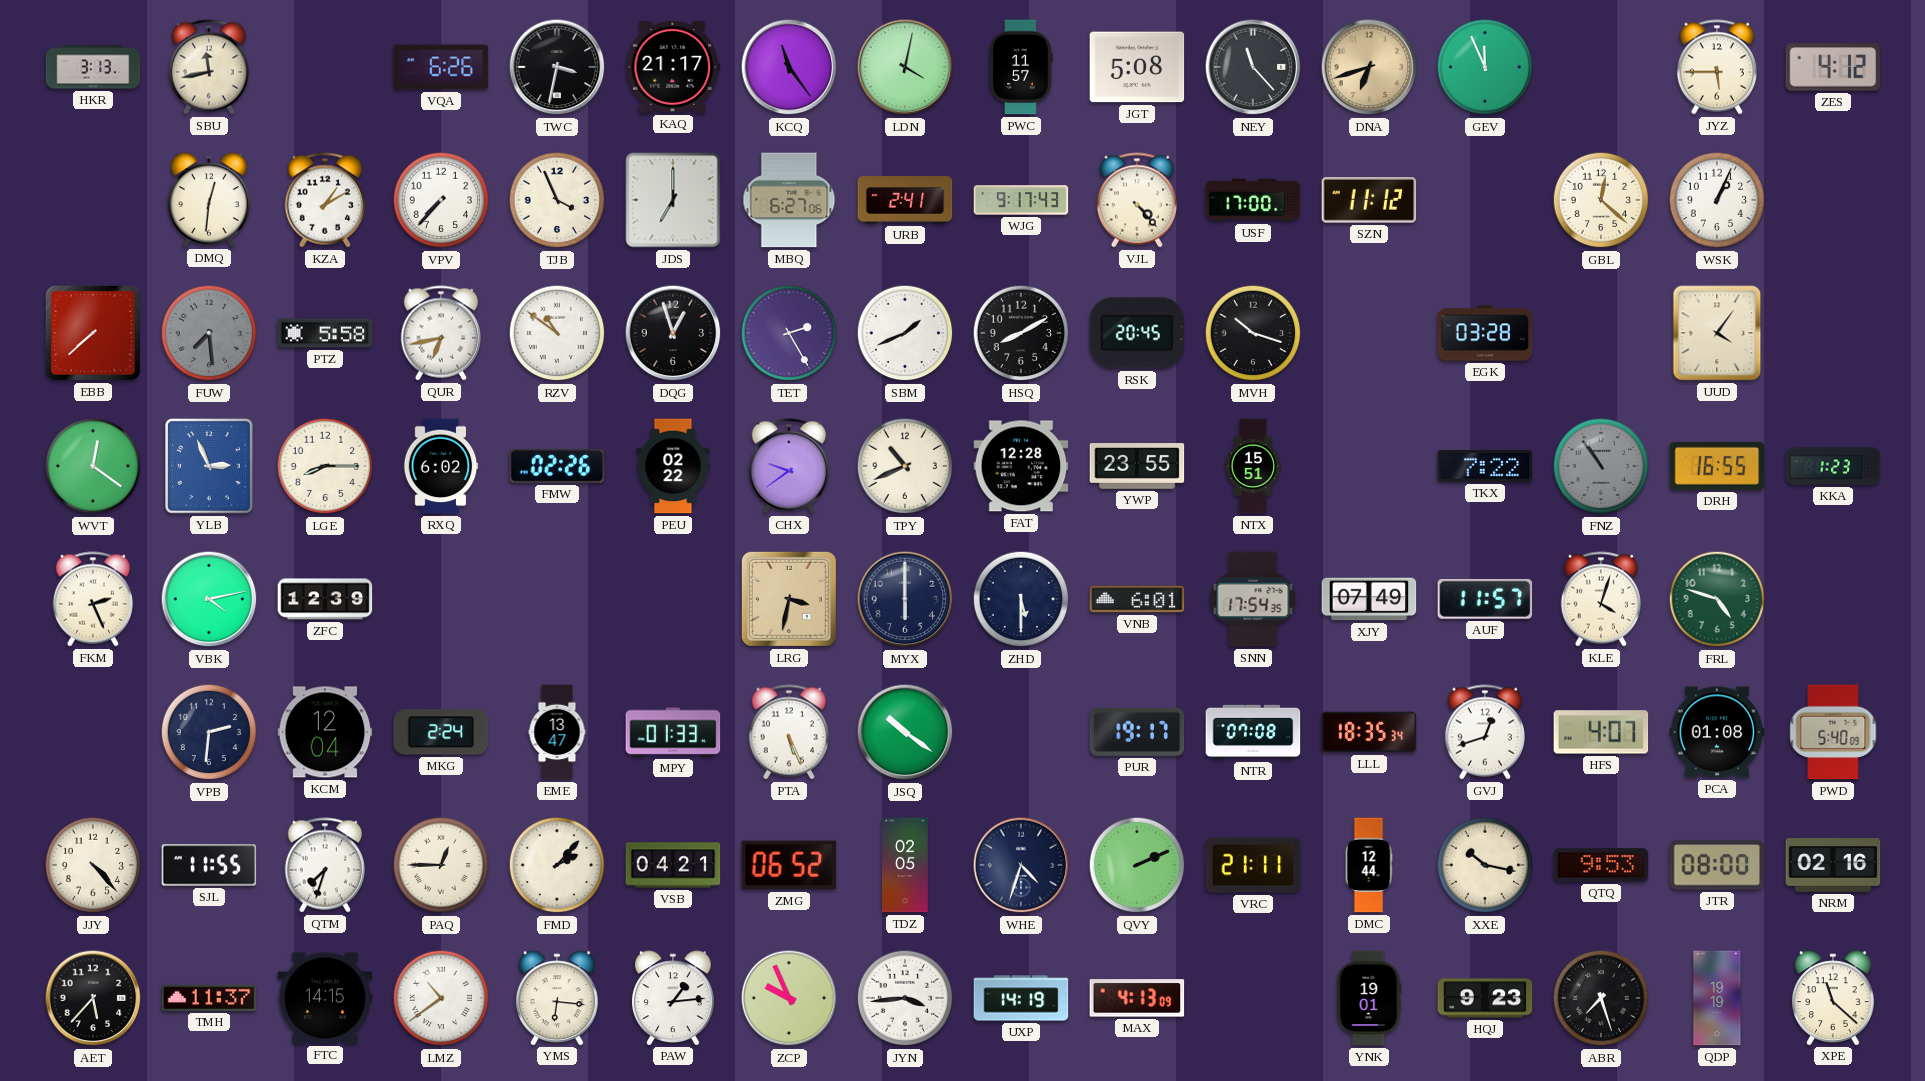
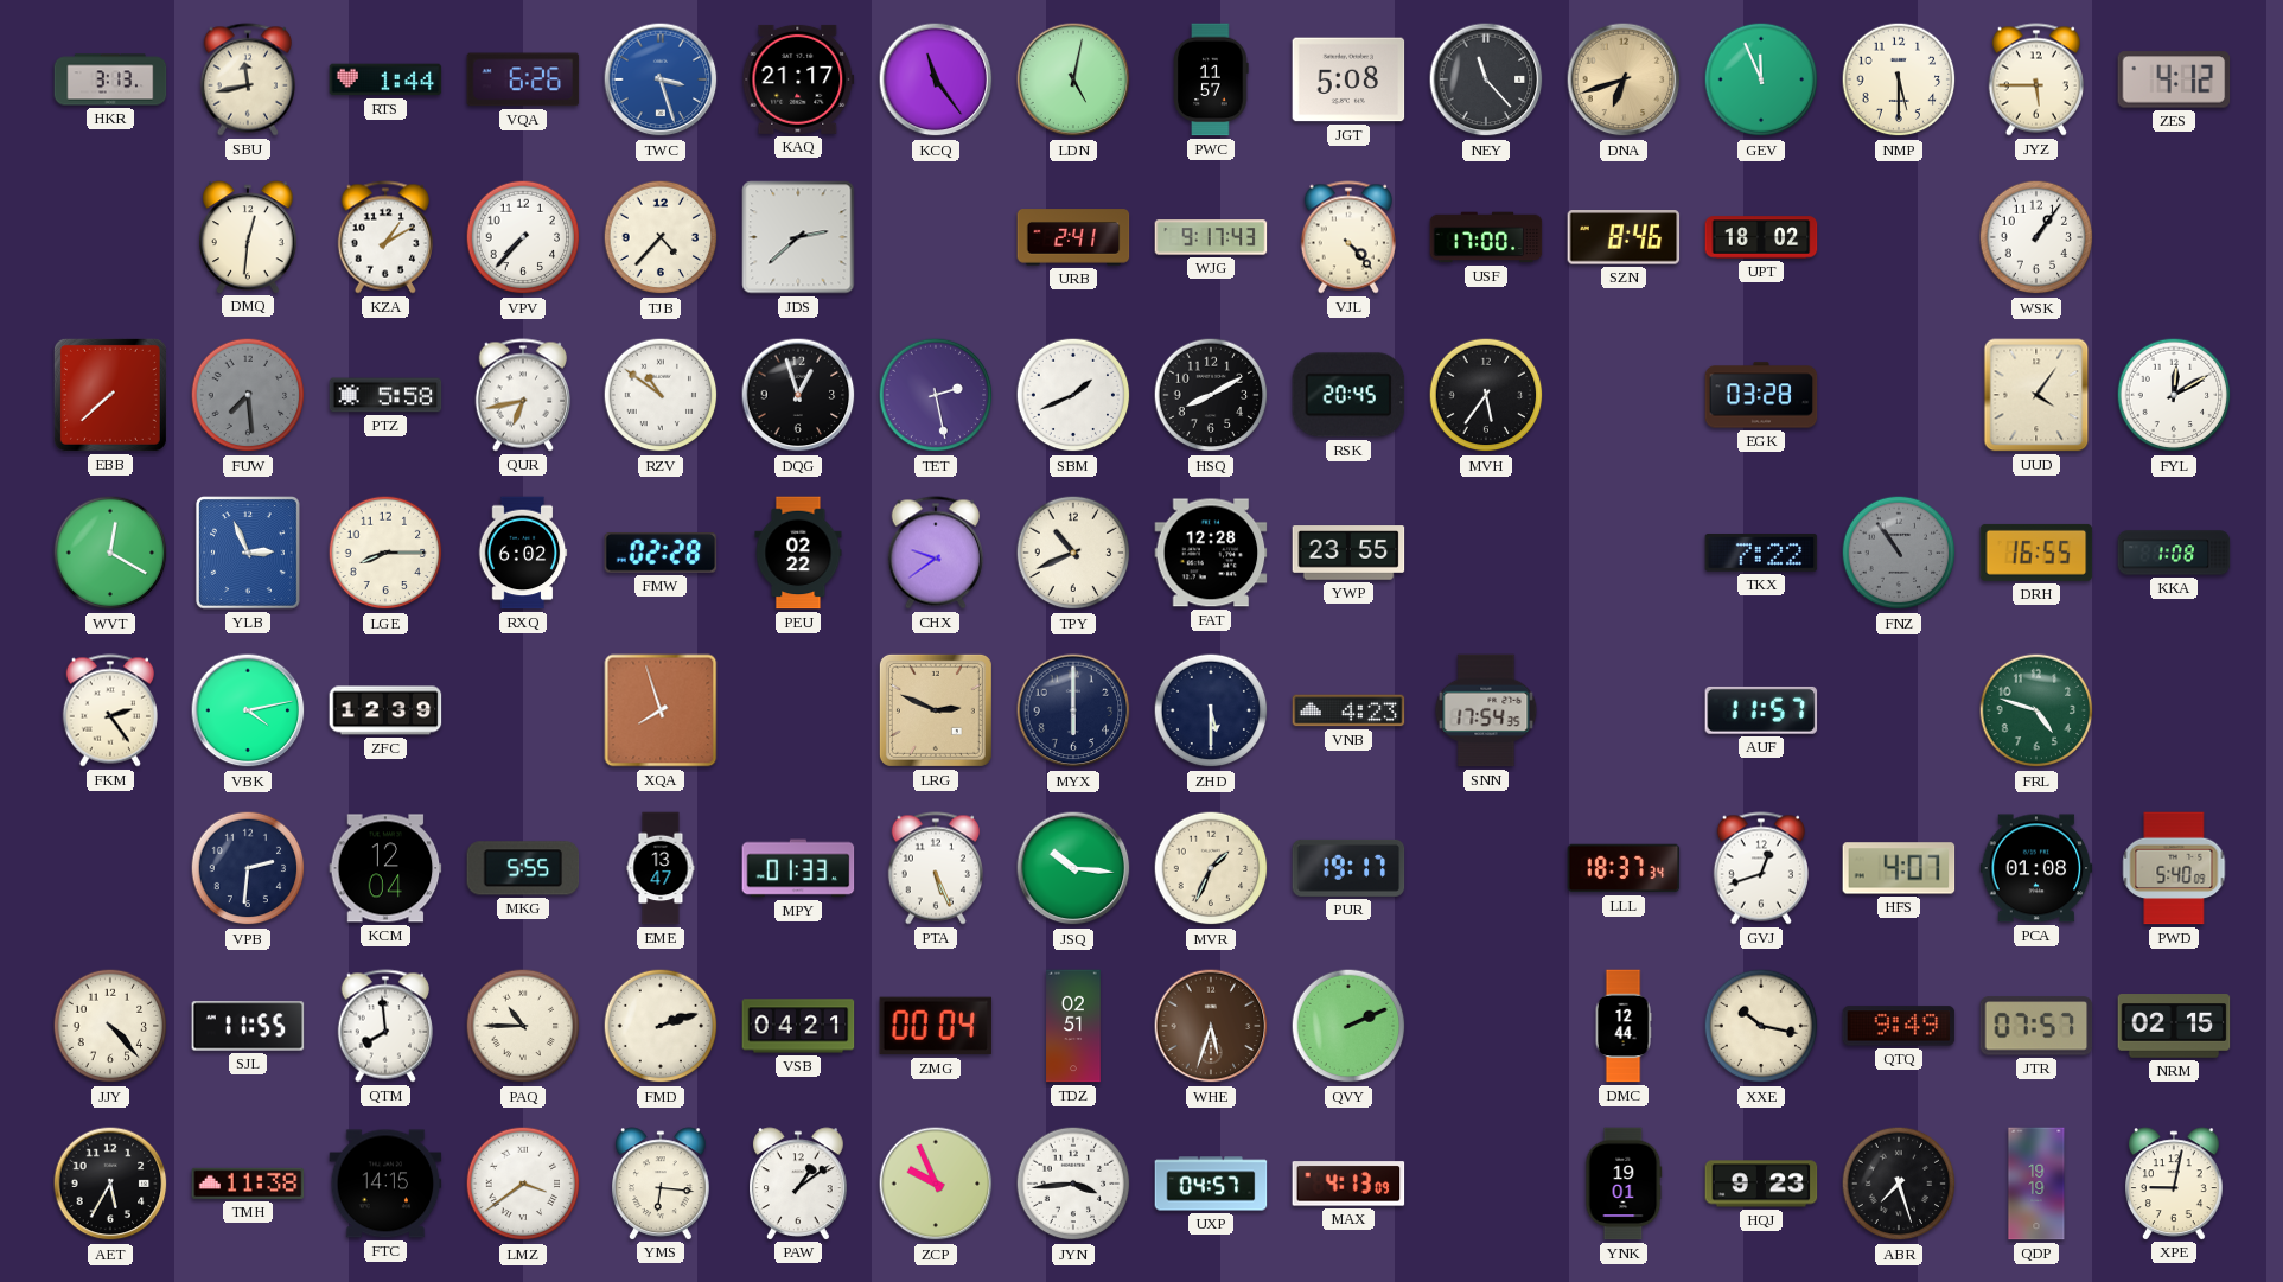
RTS: none -> 1:44 (385, 79)
TWC: 3:32 -> 3:27 (661, 79)
TWC dial: black -> blue (661, 79)
LDN: 4:02 -> 5:02 (1073, 79)
NMP: none -> 5:30 (1899, 79)
TJB: 3:56 -> 4:37 (661, 237)
JDS: 7:00 -> 2:38 (798, 237)
MBQ: 6:27 -> none (789, 200)
SZN: 11:12 -> 8:46 (1624, 237)
UPT: none -> 18:02 (1761, 237)
GBL: 12:22 -> none (1601, 200)
WSK: 1:04 -> 1:06 (2036, 237)
TET: 2:25 -> 2:28 (936, 395)
MVH: 10:18 -> 5:36 (1486, 395)
FYL: none -> 12:10 (2174, 395)
WVT: 12:21 -> 12:20 (110, 553)
FMW: 02:26 -> 02:28 (661, 554)
NTX: 15:51 -> none (1253, 466)
KKA: 1:23 -> 1:08 (2174, 553)
FKM: 2:26 -> 2:24 (110, 710)
XQA: none -> 7:57 (661, 710)
LRG: 3:32 -> 2:49 (936, 710)
VNB: 6:01 -> 4:23 (1348, 710)
XJY: 07:49 -> none (1369, 599)
KLE: 4:03 -> none (1601, 599)
MKG: 2:24 -> 5:55 (523, 868)
JSQ: 10:21 -> 10:16 (1073, 868)
MVR: none -> 1:34 (1211, 868)
NTR: 07:08 -> none (1253, 732)
LLL: 18:35 -> 18:37 (1624, 868)
QTM: 7:33 -> 7:59 (385, 1026)
PAQ: 12:45 -> 10:45 (523, 1026)
FMD: 2:07 -> 2:12 (661, 1026)
ZMG: 06:52 -> 00:04 (936, 1026)
TDZ: 02:05 -> 02:51 (1073, 1026)
WHE: 4:33 -> 5:33 (1211, 1026)
WHE dial: navy -> brown (1211, 1026)
VRC: 21:11 -> none (1253, 865)
QTQ: 9:53 -> 9:49 (1899, 1026)
JTR: 08:00 -> 07:57 (2036, 1026)
NRM: 02:16 -> 02:15 (2174, 1026)
AET: 5:37 -> 5:35 (110, 1184)
TMH: 11:37 -> 11:38 (248, 1184)
LMZ: 10:39 -> 3:39 (523, 1184)
PAW: 1:14 -> 1:09 (799, 1184)
UXP: 14:19 -> 04:57 (1211, 1184)
XPE: 11:22 -> 9:02 (2175, 1184)
